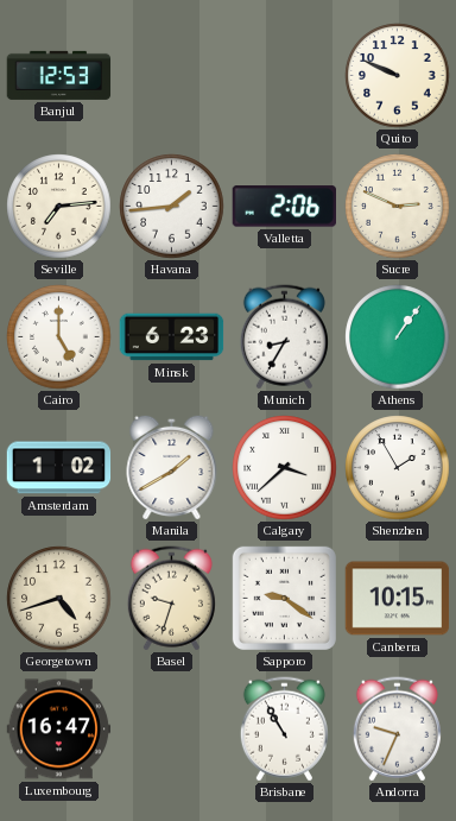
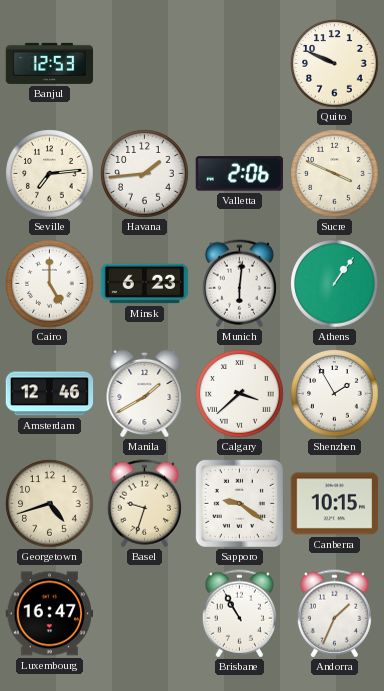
Sucre: 2:49 -> 3:49 (335, 174)
Munich: 8:35 -> 6:01 (239, 284)
Amsterdam: 1:02 -> 12:46 (50, 394)
Andorra: 9:34 -> 1:34 (334, 614)
